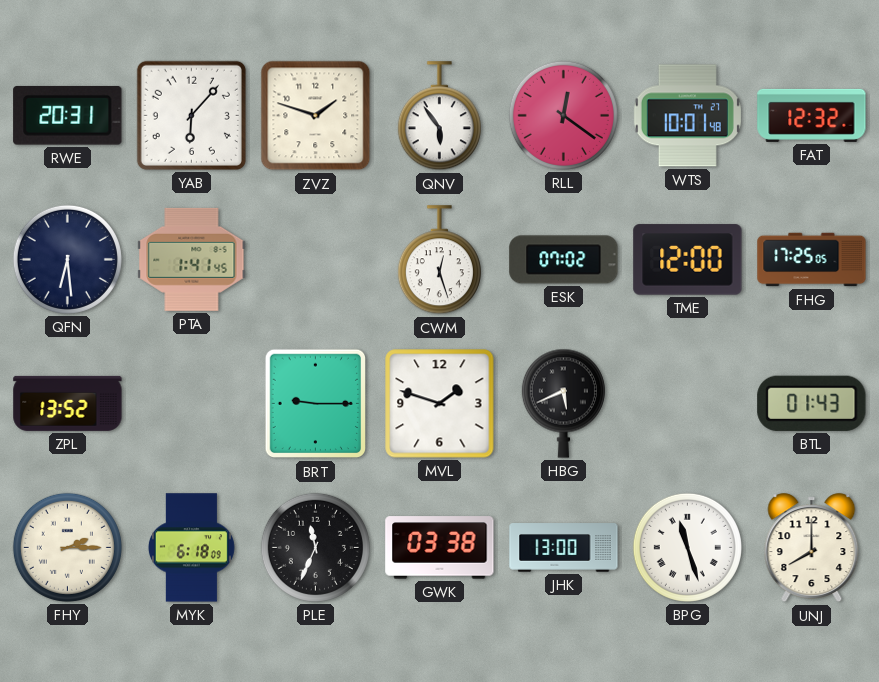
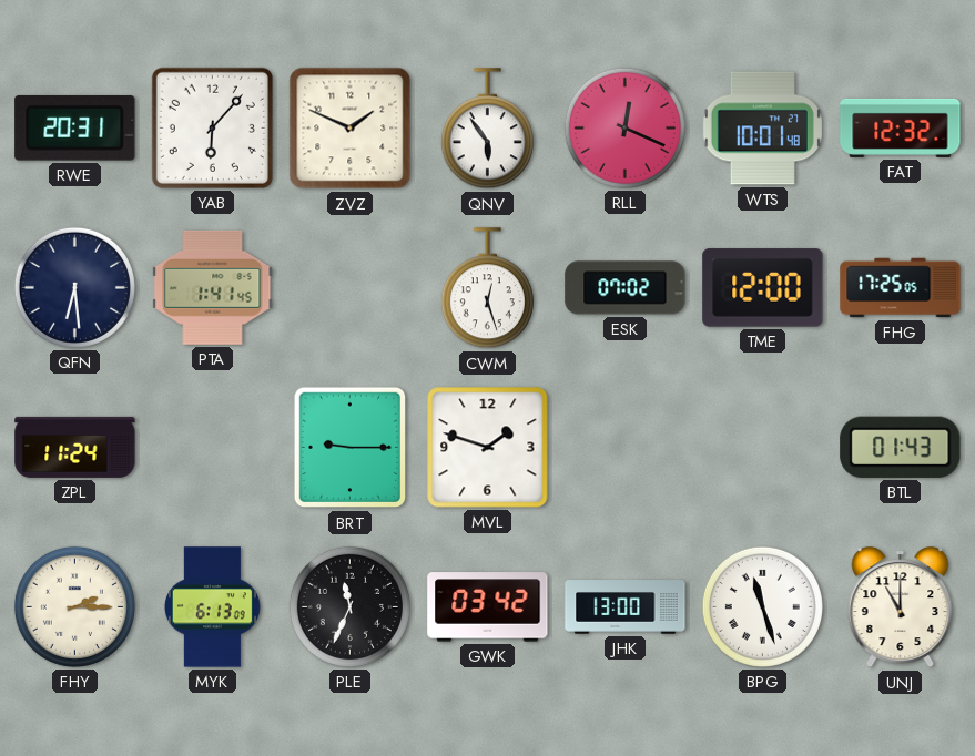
ZVZ: 1:48 -> 1:49 (351, 129)
RLL: 12:21 -> 12:19 (624, 127)
ZPL: 13:52 -> 11:24 (75, 447)
HBG: 5:41 -> none (563, 403)
MYK: 6:18 -> 6:13 (212, 607)
GWK: 03:38 -> 03:42 (488, 607)
UNJ: 8:00 -> 11:00 (901, 607)
